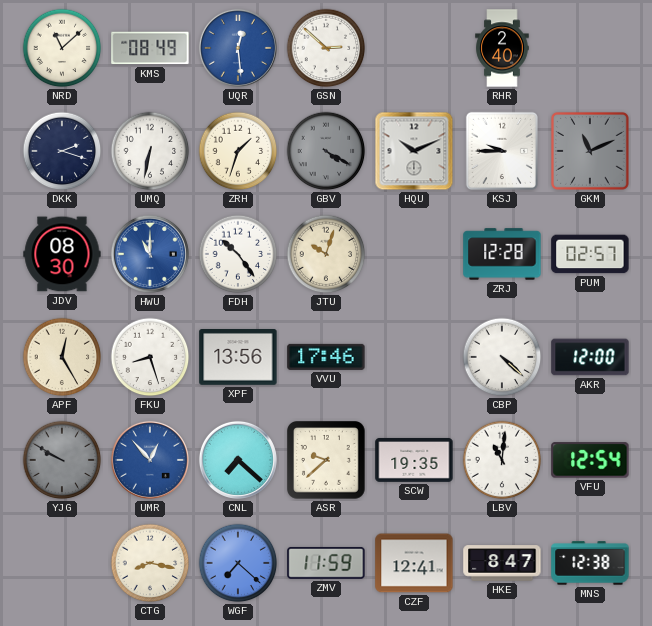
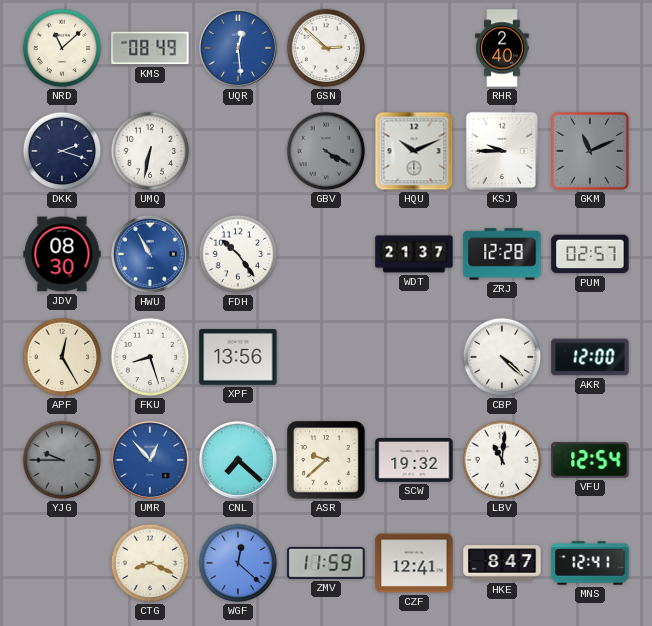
ZRH: 1:33 -> none (238, 151)
HWU: 11:00 -> 10:55 (150, 254)
JTU: 10:03 -> none (326, 254)
WDT: none -> 21:37 (414, 254)
VVU: 17:46 -> none (326, 357)
YJG: 9:50 -> 9:45 (62, 460)
SCW: 19:35 -> 19:32 (414, 460)
CTG: 8:17 -> 8:19 (150, 563)
WGF: 7:22 -> 12:22 (238, 563)
MNS: 12:38 -> 12:41 (590, 563)
